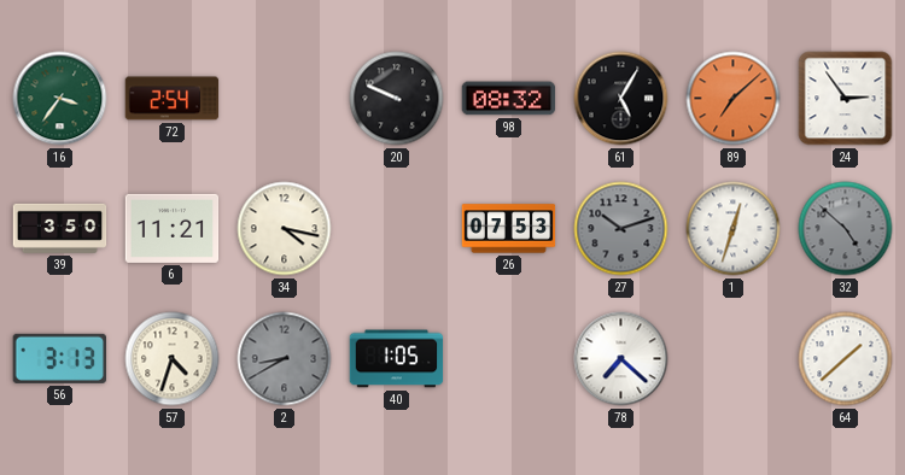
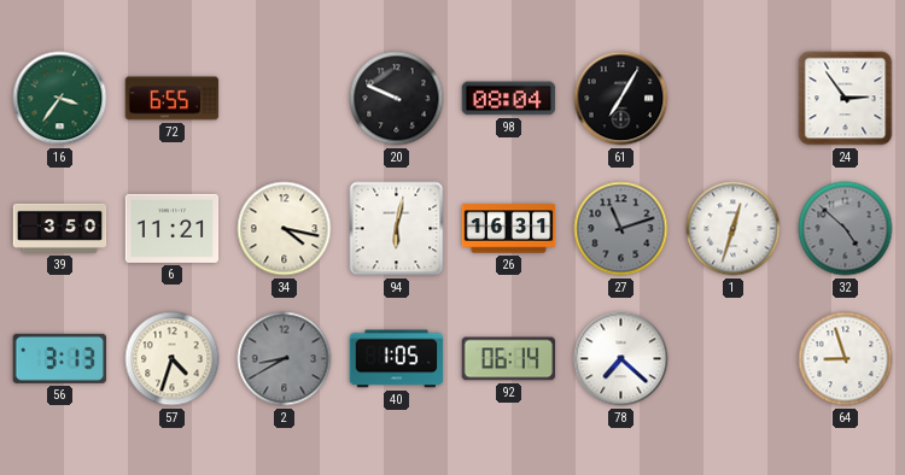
72: 2:54 -> 6:55 (173, 99)
98: 08:32 -> 08:04 (509, 99)
61: 5:05 -> 7:05 (621, 99)
89: 7:08 -> none (734, 99)
94: none -> 6:02 (397, 229)
26: 07:53 -> 16:31 (509, 229)
27: 10:12 -> 11:12 (621, 229)
92: none -> 06:14 (509, 359)
64: 1:38 -> 8:57 (846, 359)
